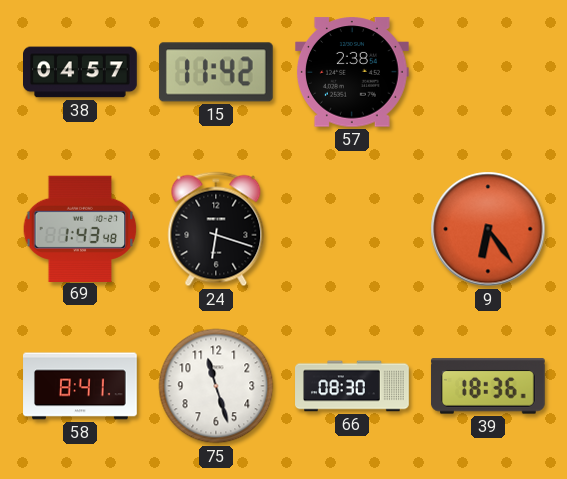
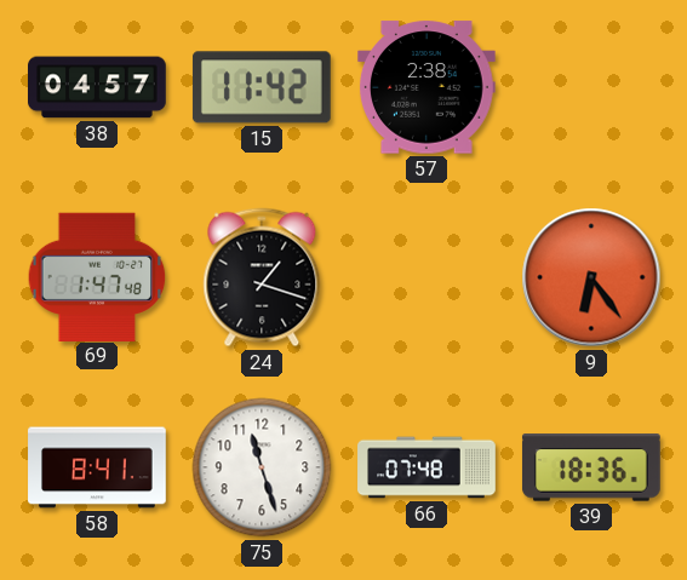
69: 1:43 -> 1:47 (97, 276)
24: 6:18 -> 1:18 (262, 277)
66: 08:30 -> 07:48 (426, 467)
